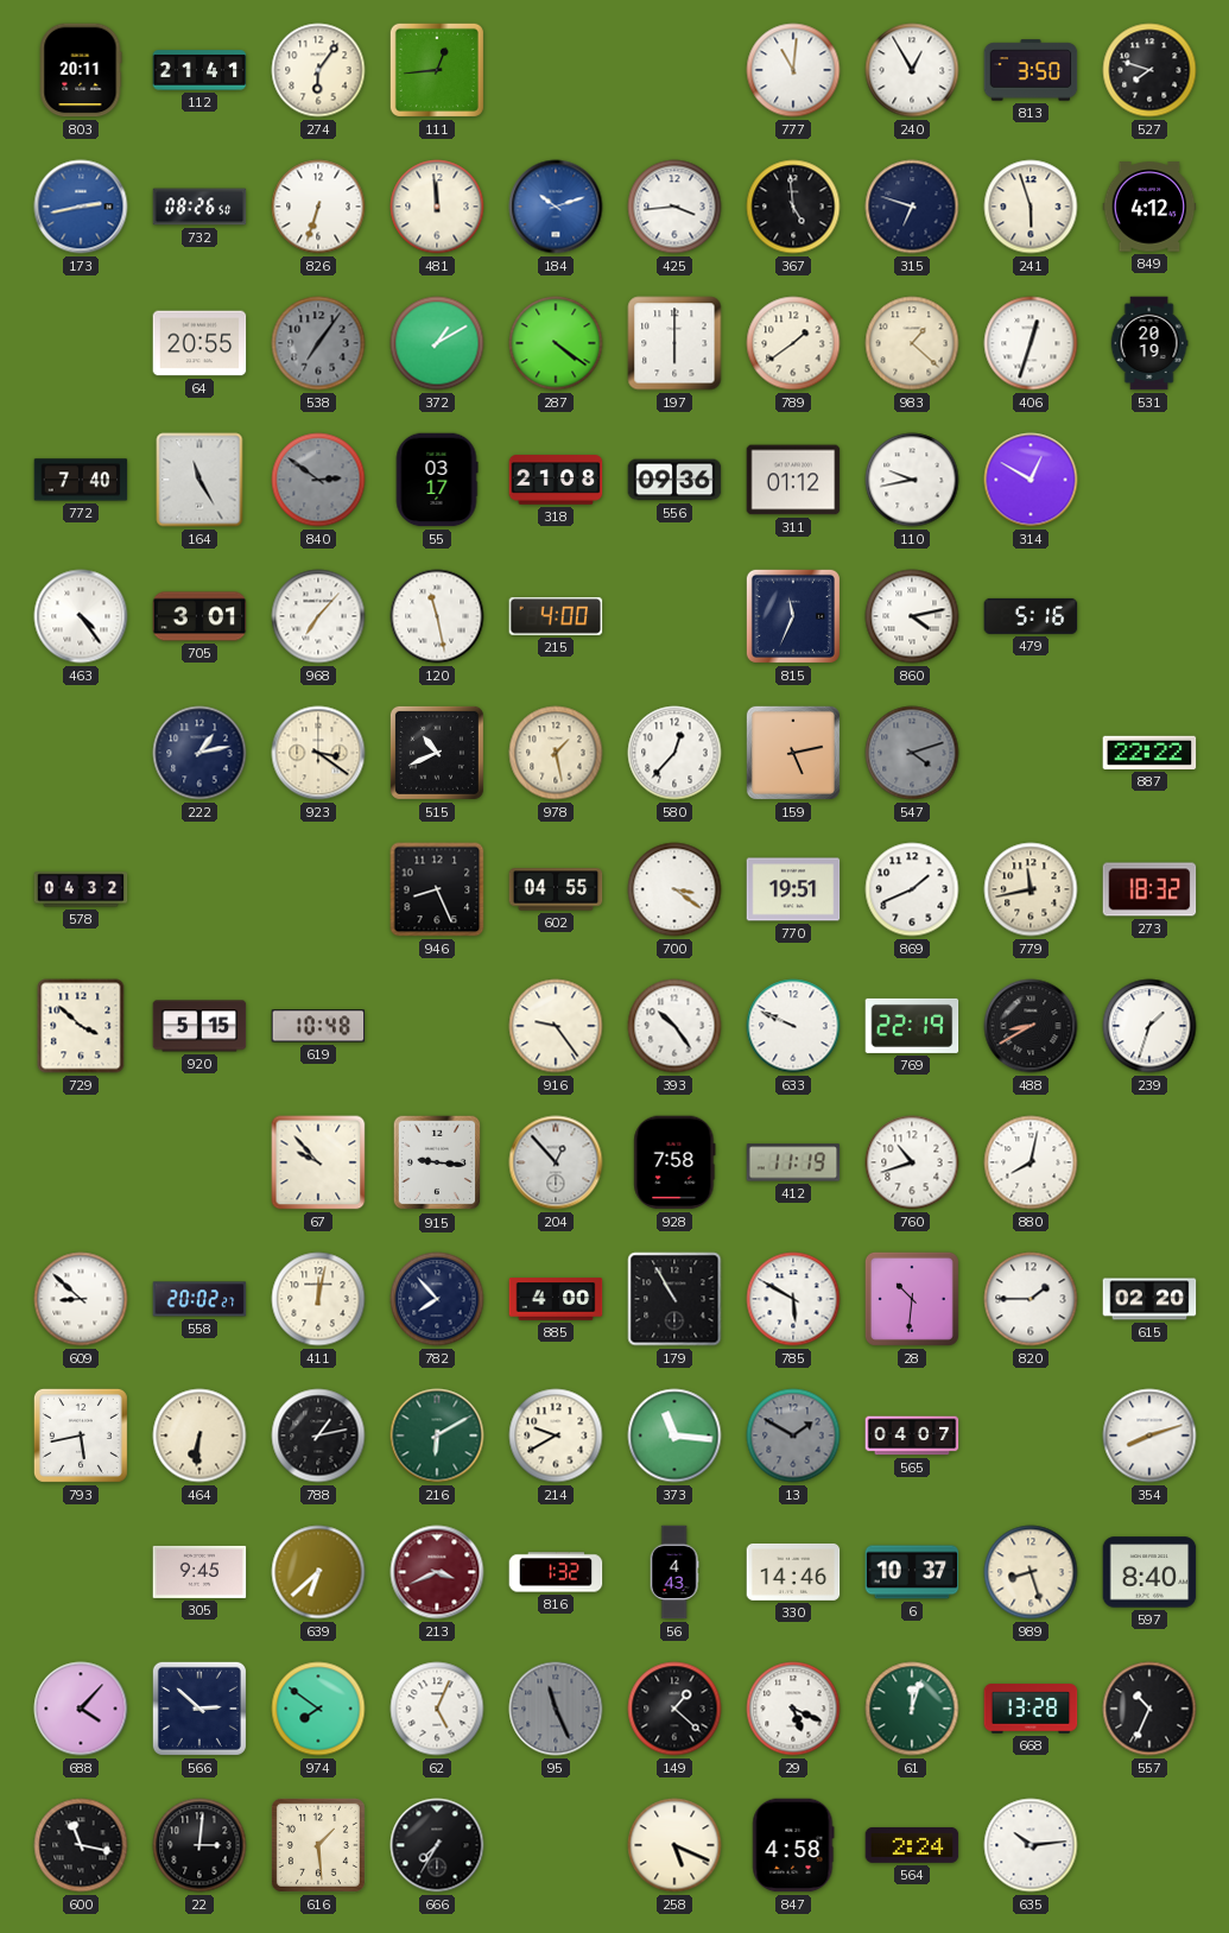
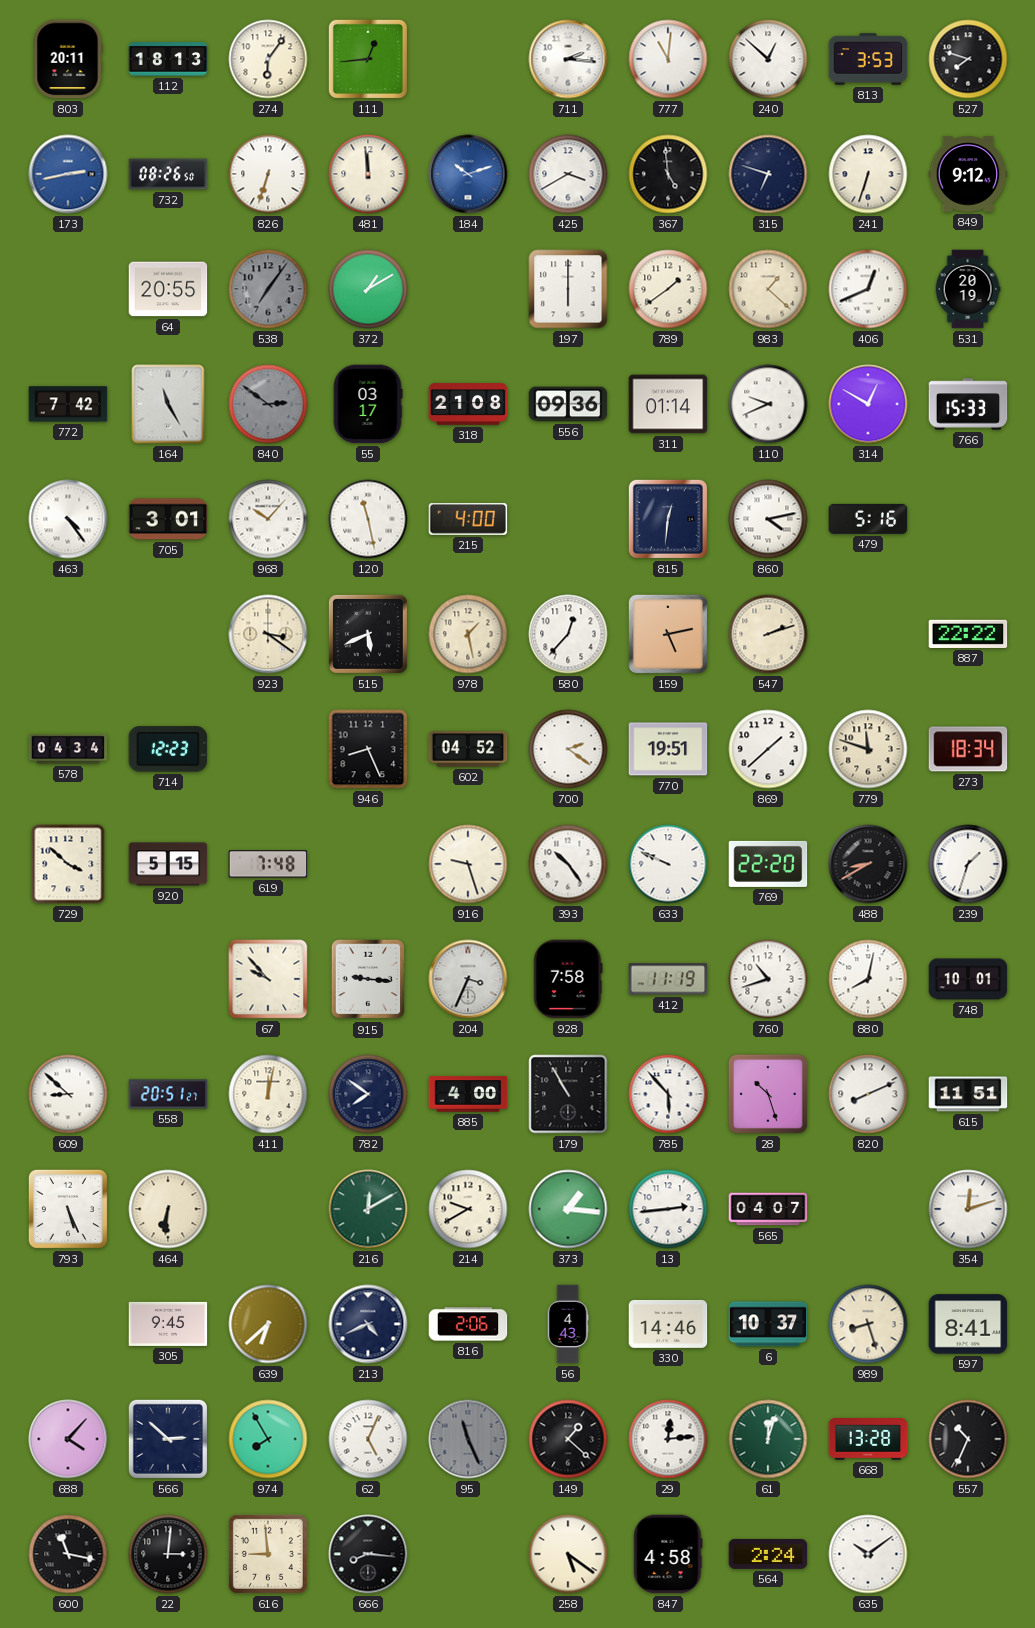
112: 21:41 -> 18:13 (168, 59)
711: none -> 2:16 (568, 59)
240: 12:55 -> 12:52 (768, 59)
813: 3:50 -> 3:53 (868, 59)
425: 3:44 -> 3:40 (568, 174)
241: 5:57 -> 6:33 (868, 174)
849: 4:12 -> 9:12 (968, 174)
287: 4:21 -> none (556, 343)
406: 12:33 -> 12:41 (868, 289)
772: 7:40 -> 7:42 (68, 404)
311: 01:12 -> 01:14 (668, 404)
110: 9:43 -> 9:41 (768, 404)
766: none -> 15:33 (968, 404)
968: 7:07 -> 10:07 (268, 519)
815: 11:34 -> 12:31 (668, 519)
222: 1:13 -> none (199, 753)
515: 10:41 -> 5:41 (368, 634)
547: 4:12 -> 2:12 (768, 634)
547 dial: grey -> cream (768, 634)
578: 04:32 -> 04:34 (68, 749)
714: none -> 12:23 (168, 749)
602: 04:55 -> 04:52 (468, 749)
700: 3:21 -> 2:21 (568, 749)
869: 1:41 -> 1:38 (768, 749)
779: 11:43 -> 11:48 (868, 749)
273: 18:32 -> 18:34 (968, 749)
619: 10:48 -> 7:48 (268, 864)
916: 9:24 -> 9:27 (468, 864)
769: 22:19 -> 22:20 (768, 864)
204: 12:53 -> 3:34 (468, 979)
748: none -> 10:01 (968, 979)
558: 20:02 -> 20:51 (168, 1094)
782: 7:53 -> 7:51 (368, 1094)
785: 5:50 -> 5:53 (668, 1094)
28: 10:31 -> 10:27 (768, 1094)
820: 1:45 -> 8:11 (868, 1094)
615: 02:20 -> 11:51 (968, 1094)
793: 5:43 -> 5:26 (68, 1209)
788: 1:13 -> none (318, 1436)
216: 6:10 -> 12:10 (368, 1209)
373: 11:16 -> 1:16 (568, 1209)
13: 1:50 -> 2:44 (668, 1209)
13 dial: grey -> white (668, 1209)
354: 8:12 -> 12:12 (968, 1209)
213: 3:41 -> 4:41 (368, 1324)
213 dial: burgundy -> navy (368, 1324)
816: 1:32 -> 2:06 (468, 1324)
597: 8:40 -> 8:41 (968, 1324)
974: 7:51 -> 7:55 (268, 1439)
29: 5:19 -> 12:14 (668, 1439)
616: 1:29 -> 8:59 (268, 1554)
666: 7:35 -> 8:16 (368, 1554)
258: 5:19 -> 5:21 (568, 1554)
635: 10:14 -> 10:09 (868, 1554)
